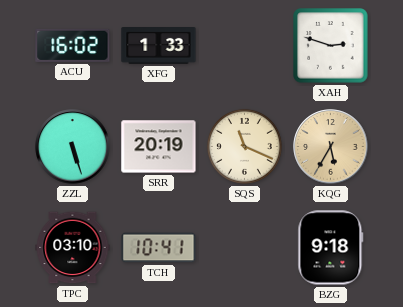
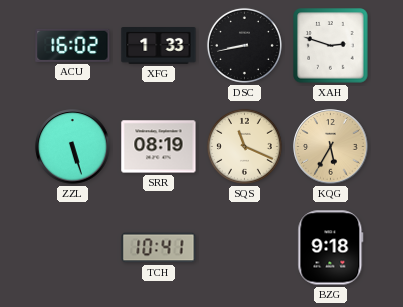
DSC: none -> 8:43 (244, 45)
SRR: 20:19 -> 08:19 (159, 147)
TPC: 03:10 -> none (73, 248)
